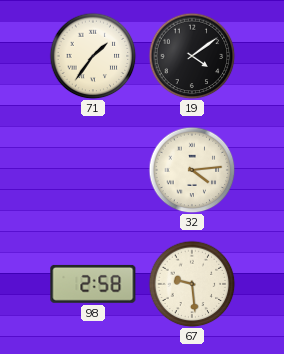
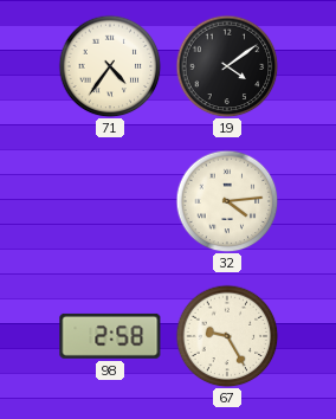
71: 1:36 -> 4:36 (110, 66)
67: 9:29 -> 9:25 (227, 336)
